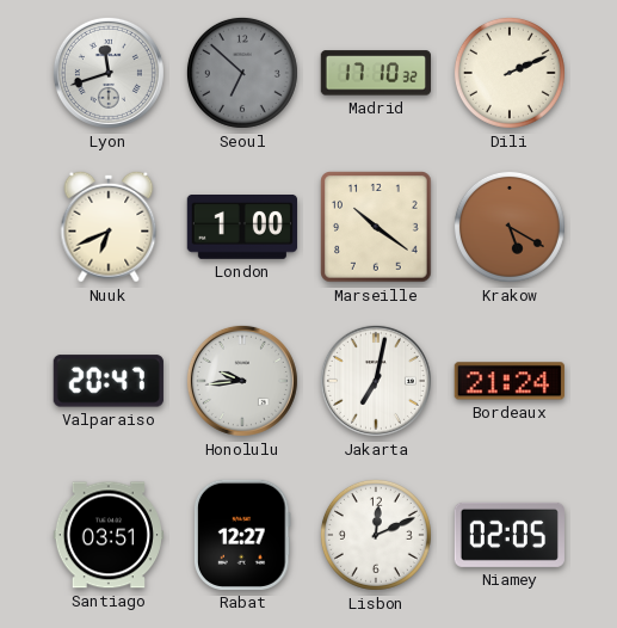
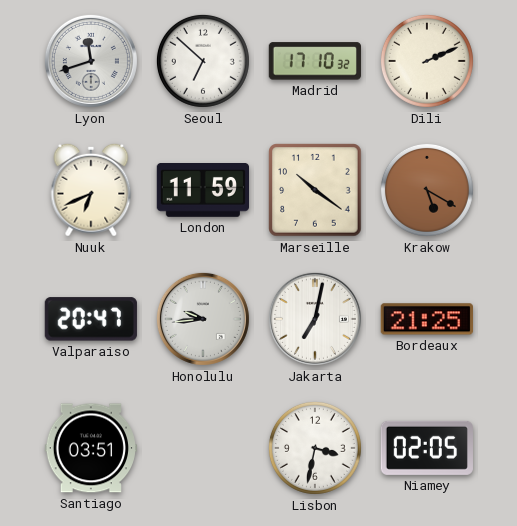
Seoul dial: grey -> white (203, 61)
London: 1:00 -> 11:59 (202, 191)
Bordeaux: 21:24 -> 21:25 (427, 319)
Rabat: 12:27 -> none (242, 535)
Lisbon: 12:11 -> 3:32 (315, 448)
